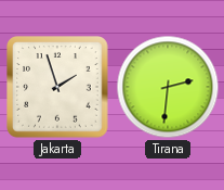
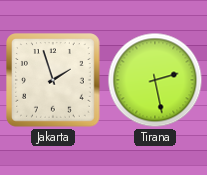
Tirana: 2:31 -> 2:28 (155, 80)
